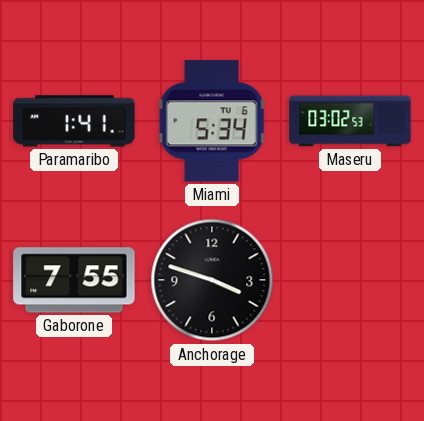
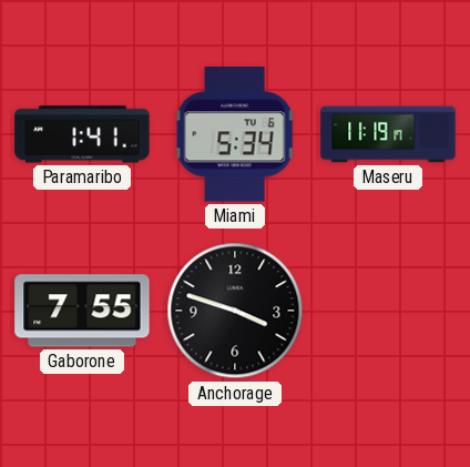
Maseru: 03:02 -> 11:19 (388, 134)
